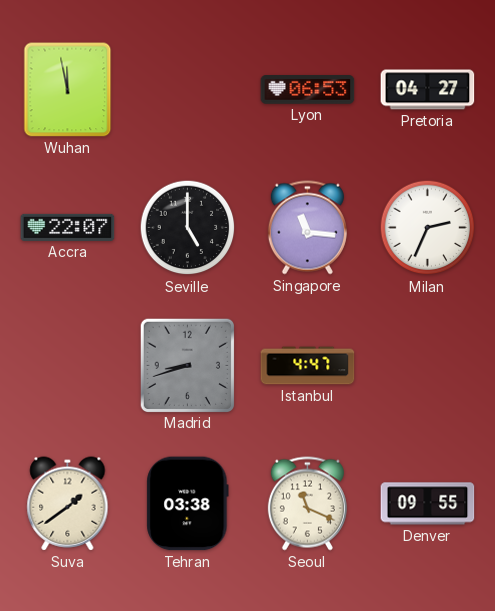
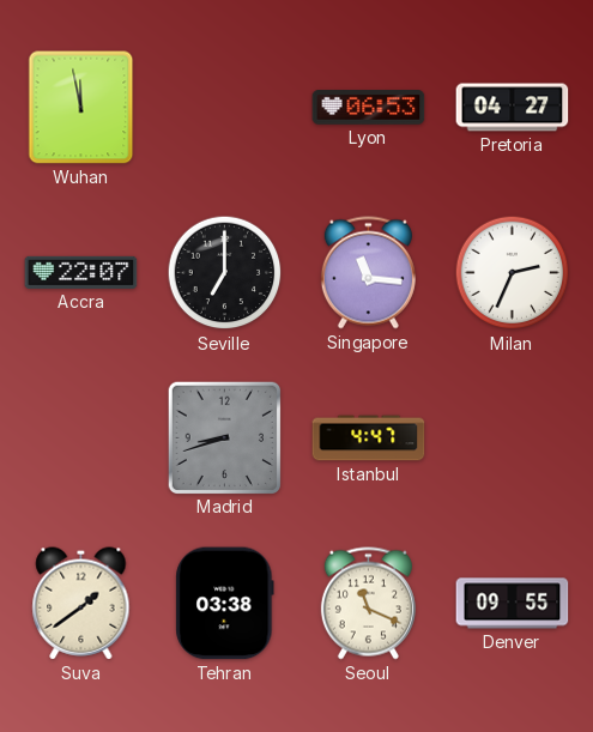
Seville: 5:00 -> 7:00 (225, 273)
